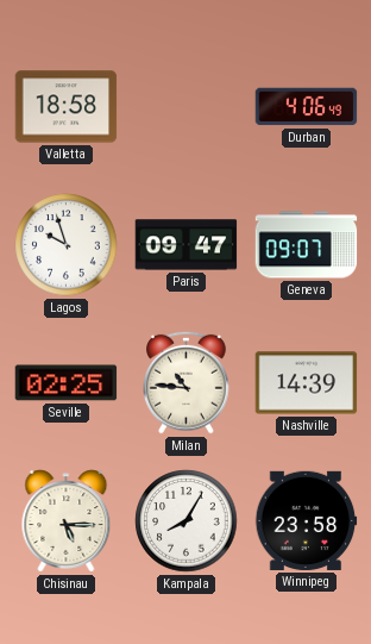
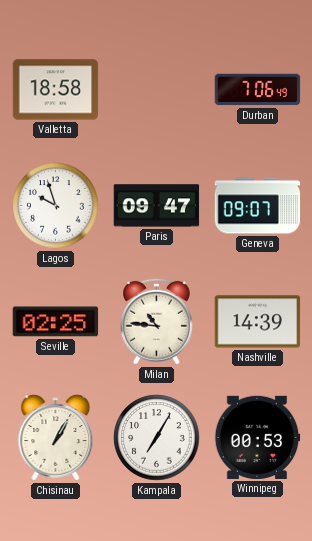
Durban: 4:06 -> 7:06 (258, 90)
Chisinau: 5:15 -> 1:05 (56, 438)
Kampala: 8:05 -> 7:05 (157, 438)
Winnipeg: 23:58 -> 00:53 (257, 437)
